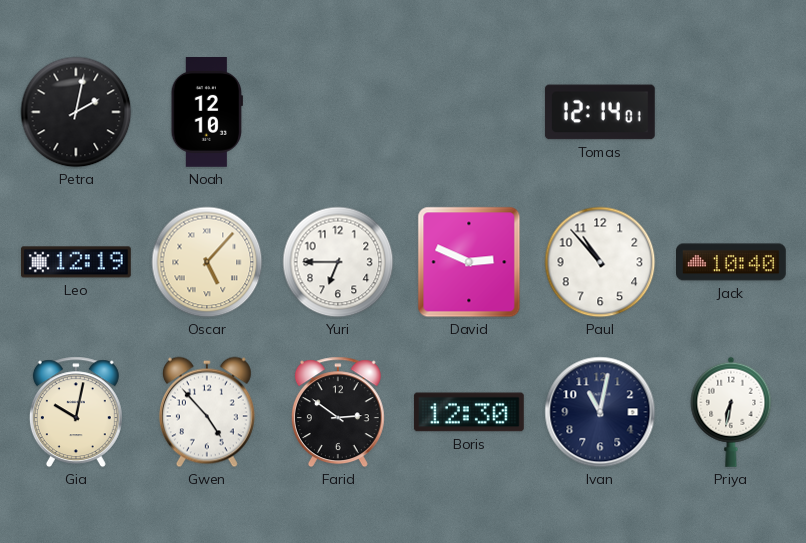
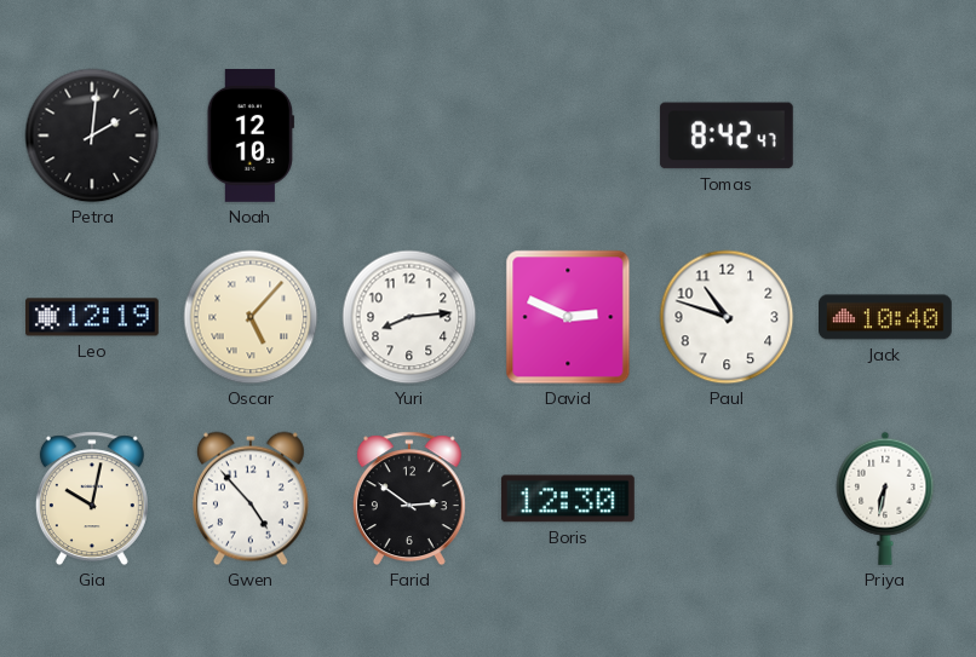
Petra: 2:02 -> 2:01 (92, 136)
Tomas: 12:14 -> 8:42 (727, 136)
Yuri: 6:45 -> 8:14 (409, 317)
Paul: 10:53 -> 10:48 (727, 317)
Ivan: 11:02 -> none (600, 412)
